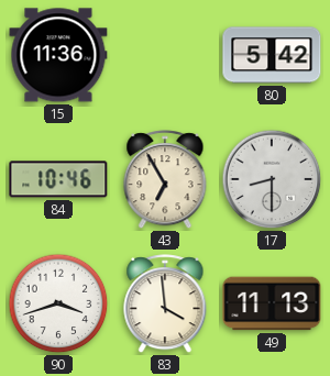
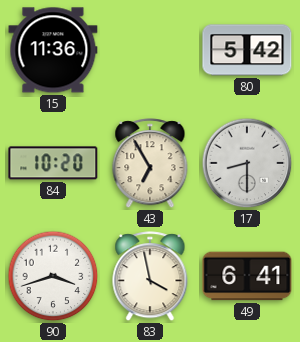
84: 10:46 -> 10:20 (53, 163)
83: 3:59 -> 3:58 (150, 277)
49: 11:13 -> 6:41 (247, 276)
